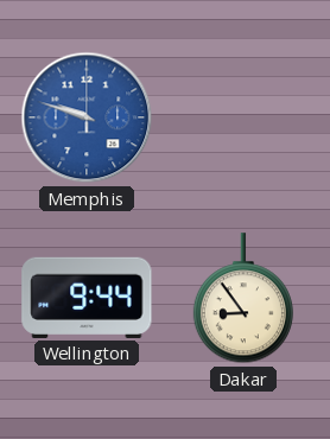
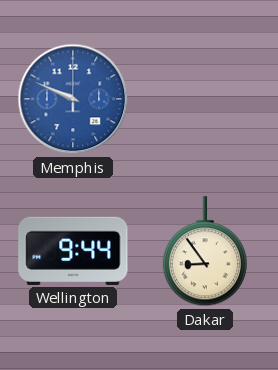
Memphis: 9:48 -> 9:49 (73, 99)
